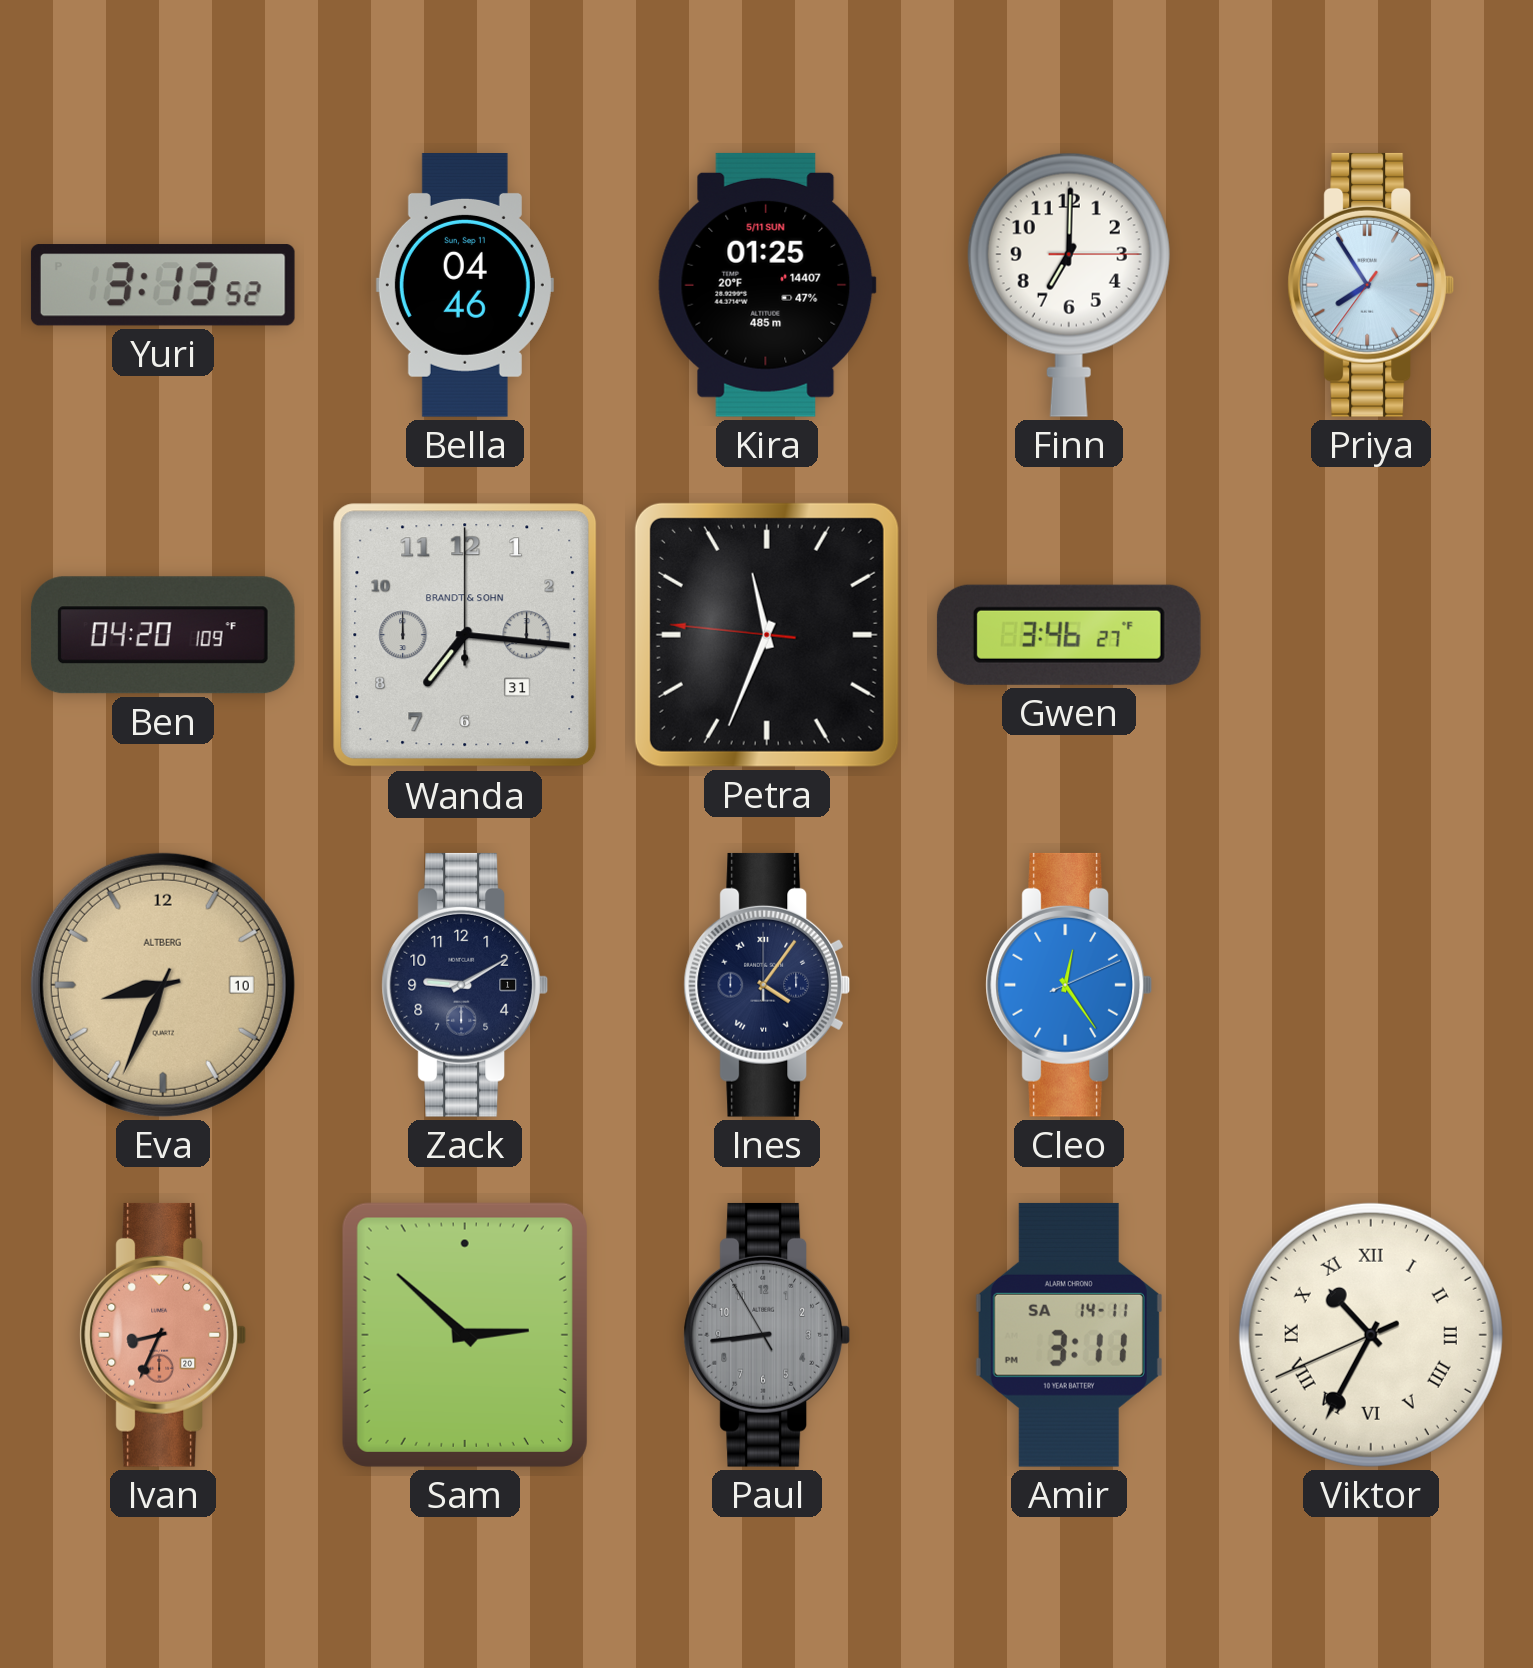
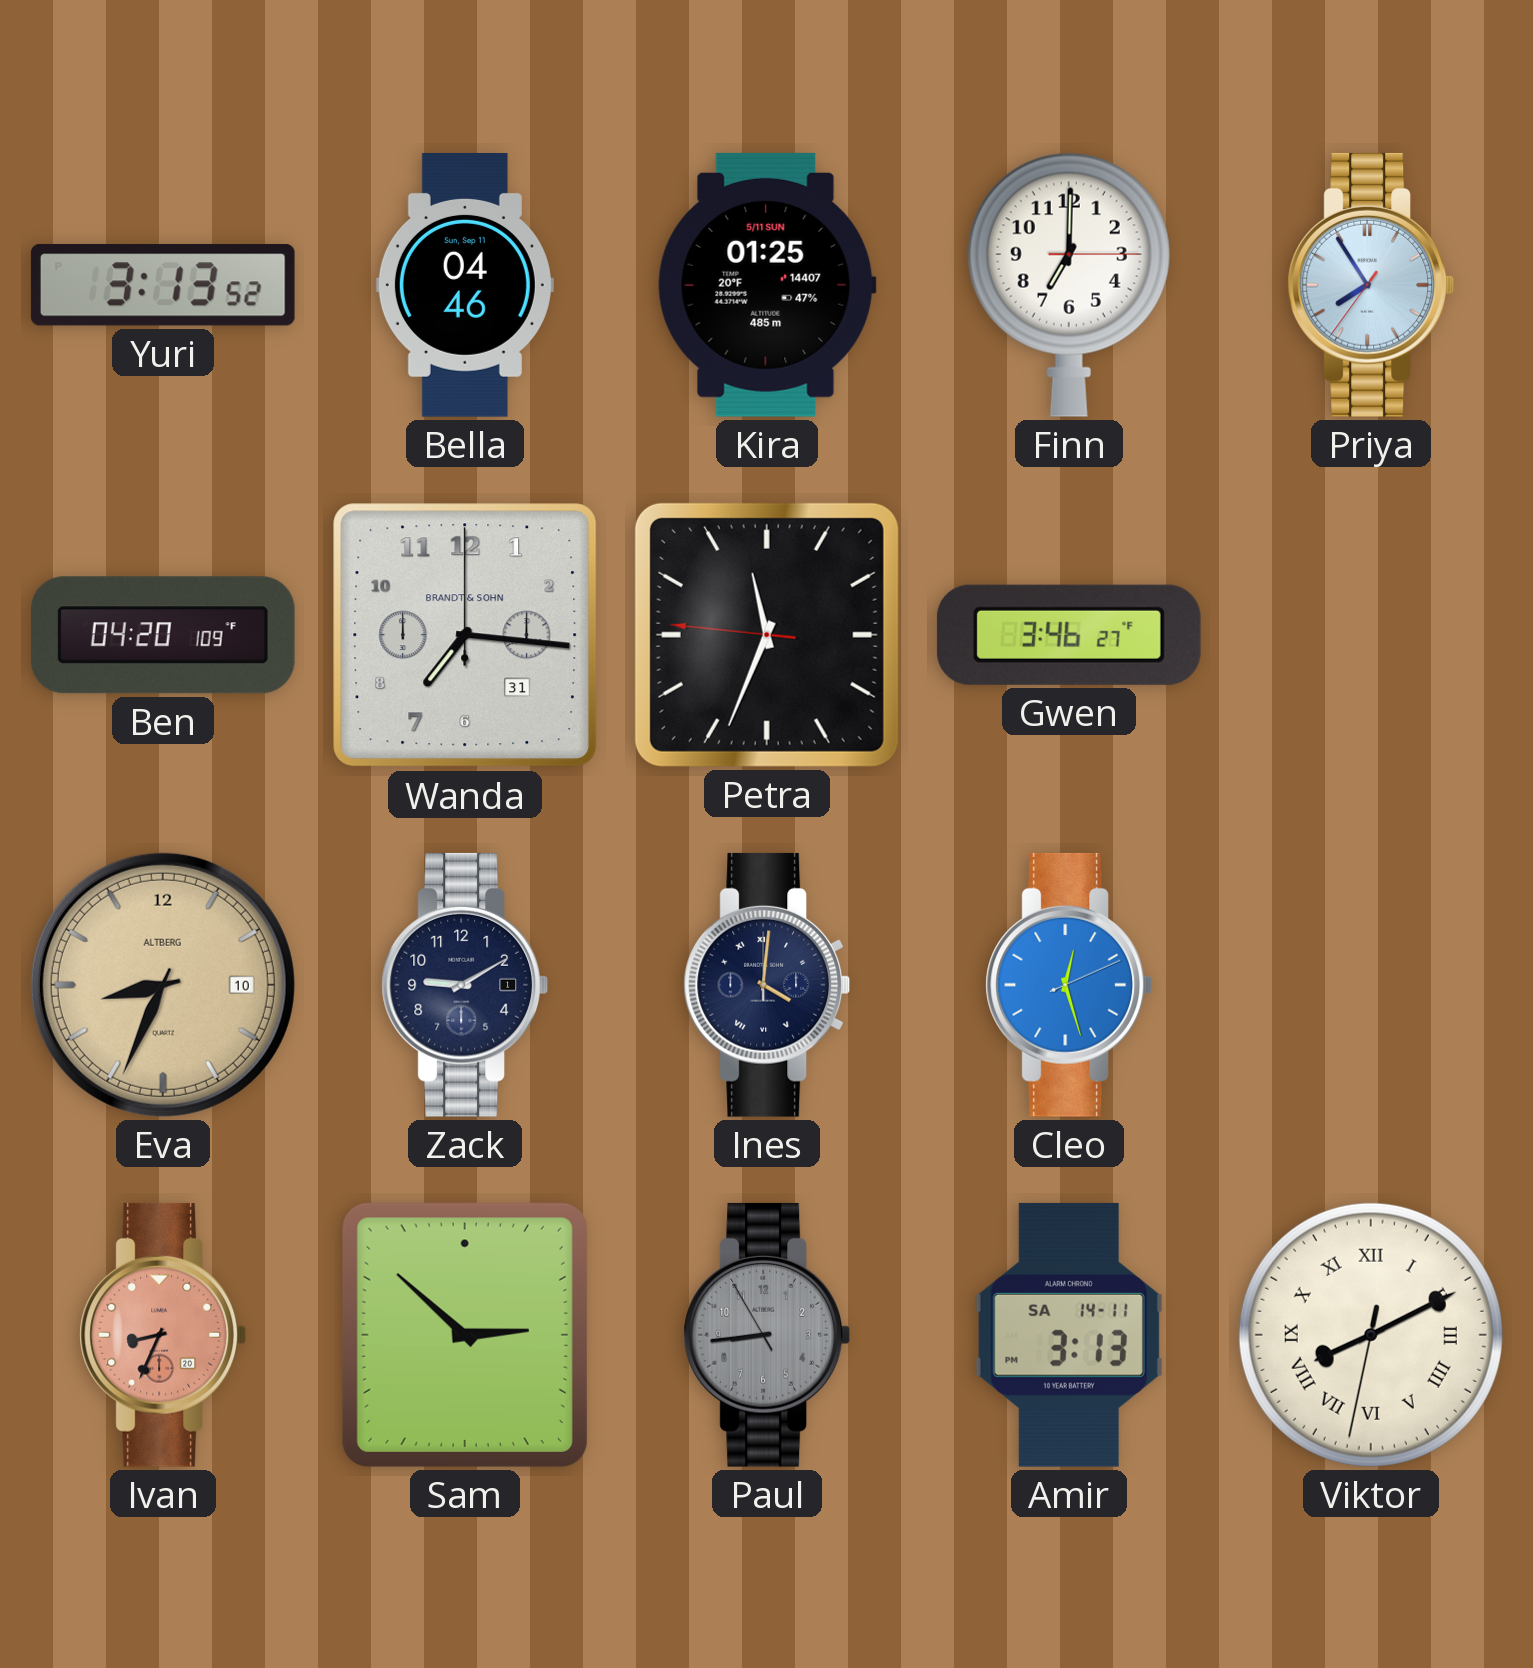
Ines: 4:06 -> 4:01 (766, 985)
Cleo: 12:24 -> 12:27 (1068, 985)
Amir: 3:11 -> 3:13 (1069, 1335)
Viktor: 10:34 -> 8:10 (1371, 1335)
